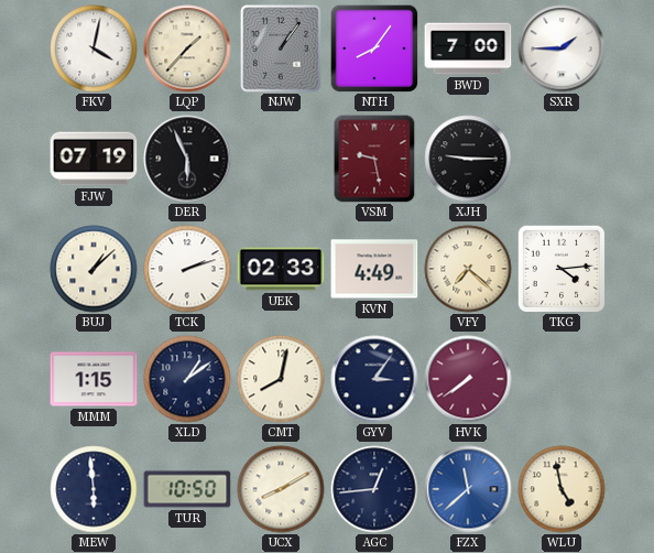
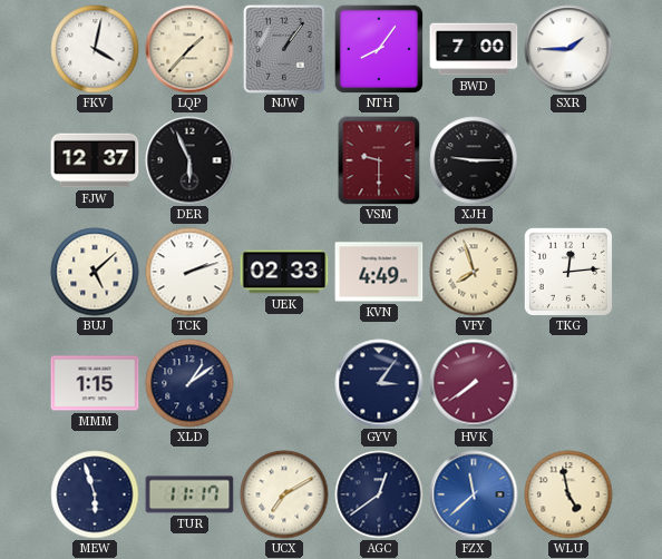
FJW: 07:19 -> 12:37 (95, 160)
VSM: 9:28 -> 9:30 (379, 160)
BUJ: 1:08 -> 5:08 (95, 272)
VFY: 7:22 -> 7:57 (474, 272)
TKG: 4:14 -> 12:14 (567, 271)
CMT: 8:02 -> none (281, 379)
MEW: 5:59 -> 5:57 (95, 494)
TUR: 10:50 -> 11:17 (189, 494)
UCX: 8:10 -> 7:10 (284, 494)
AGC: 12:44 -> 12:39 (379, 494)
